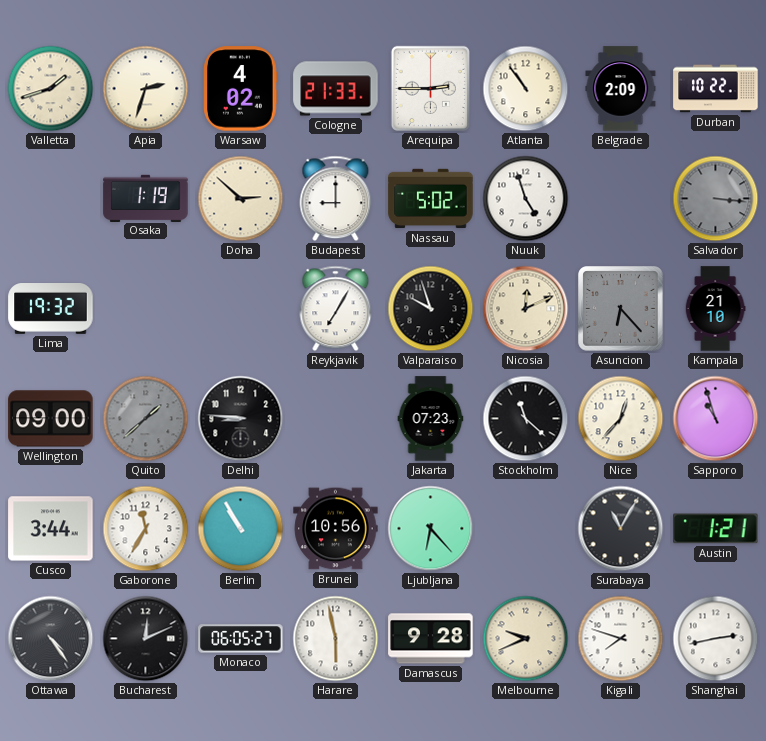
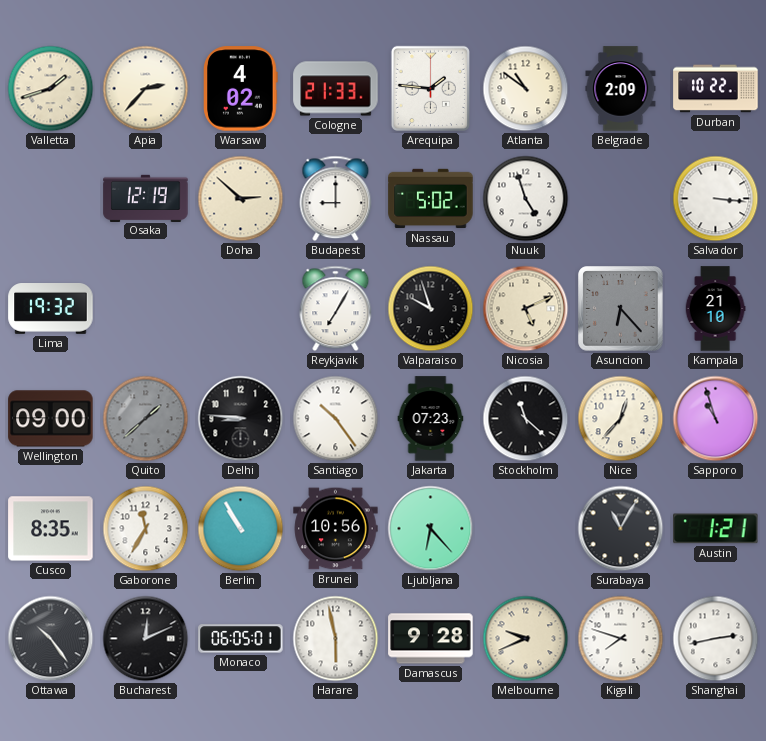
Apia: 2:33 -> 2:37 (146, 89)
Arequipa: 2:45 -> 1:46 (430, 88)
Atlanta: 10:54 -> 10:51 (526, 89)
Osaka: 1:19 -> 12:19 (146, 198)
Salvador dial: grey -> white (716, 199)
Nicosia: 12:11 -> 5:11 (526, 309)
Santiago: none -> 10:24 (336, 419)
Cusco: 3:44 -> 8:35 (51, 529)
Ottawa: 4:24 -> 10:24 (51, 639)
Monaco: 06:05:27 -> 06:05:01 (241, 639)
